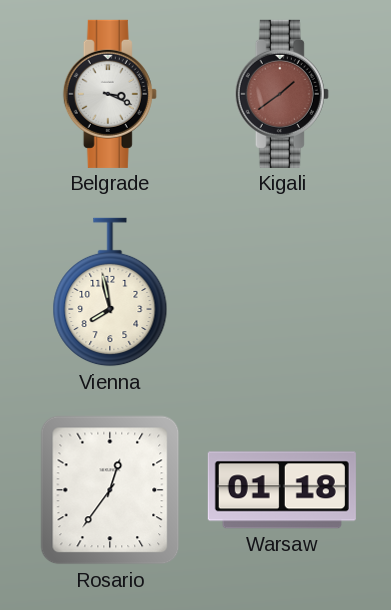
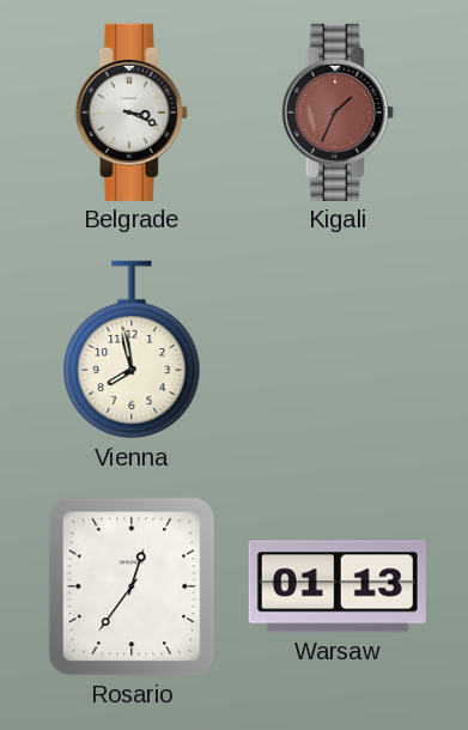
Kigali: 1:39 -> 1:34 (338, 112)
Warsaw: 01:18 -> 01:13 (338, 586)
